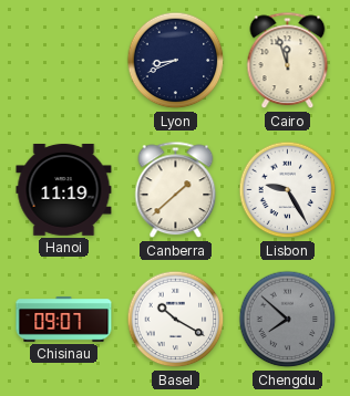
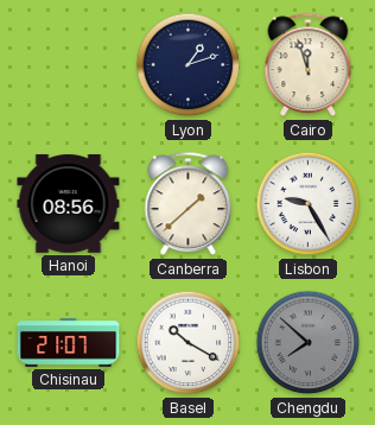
Lyon: 8:41 -> 1:12 (189, 65)
Hanoi: 11:19 -> 08:56 (69, 203)
Chisinau: 09:07 -> 21:07 (69, 343)
